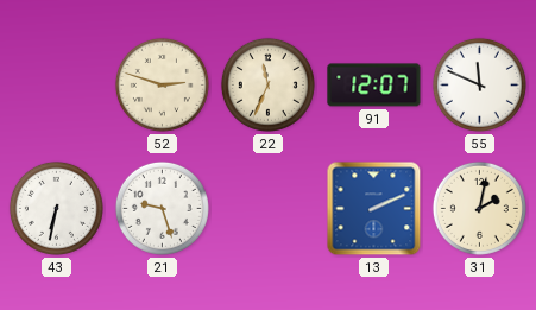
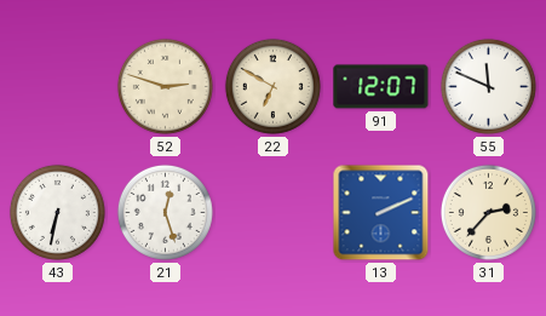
22: 11:34 -> 6:50 (272, 86)
21: 9:27 -> 12:27 (165, 212)
31: 2:02 -> 2:37 (488, 212)
